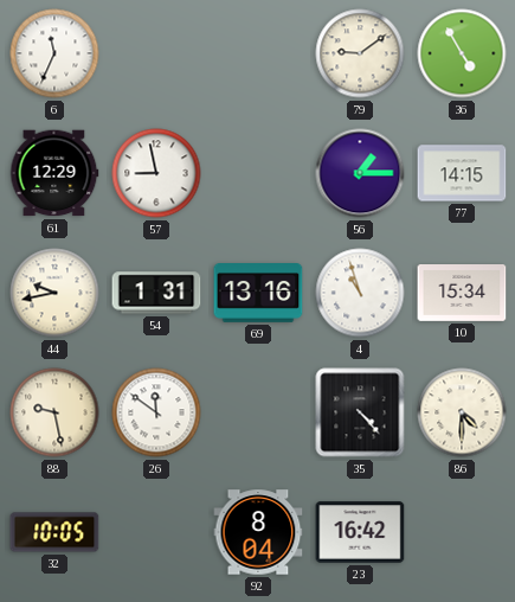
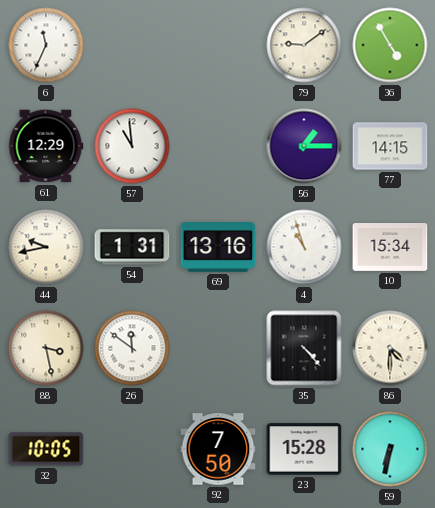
57: 8:58 -> 10:59 (132, 146)
88: 9:28 -> 3:28 (46, 348)
92: 8:04 -> 7:50 (218, 449)
23: 16:42 -> 15:28 (304, 449)
59: none -> 6:32 (390, 449)
